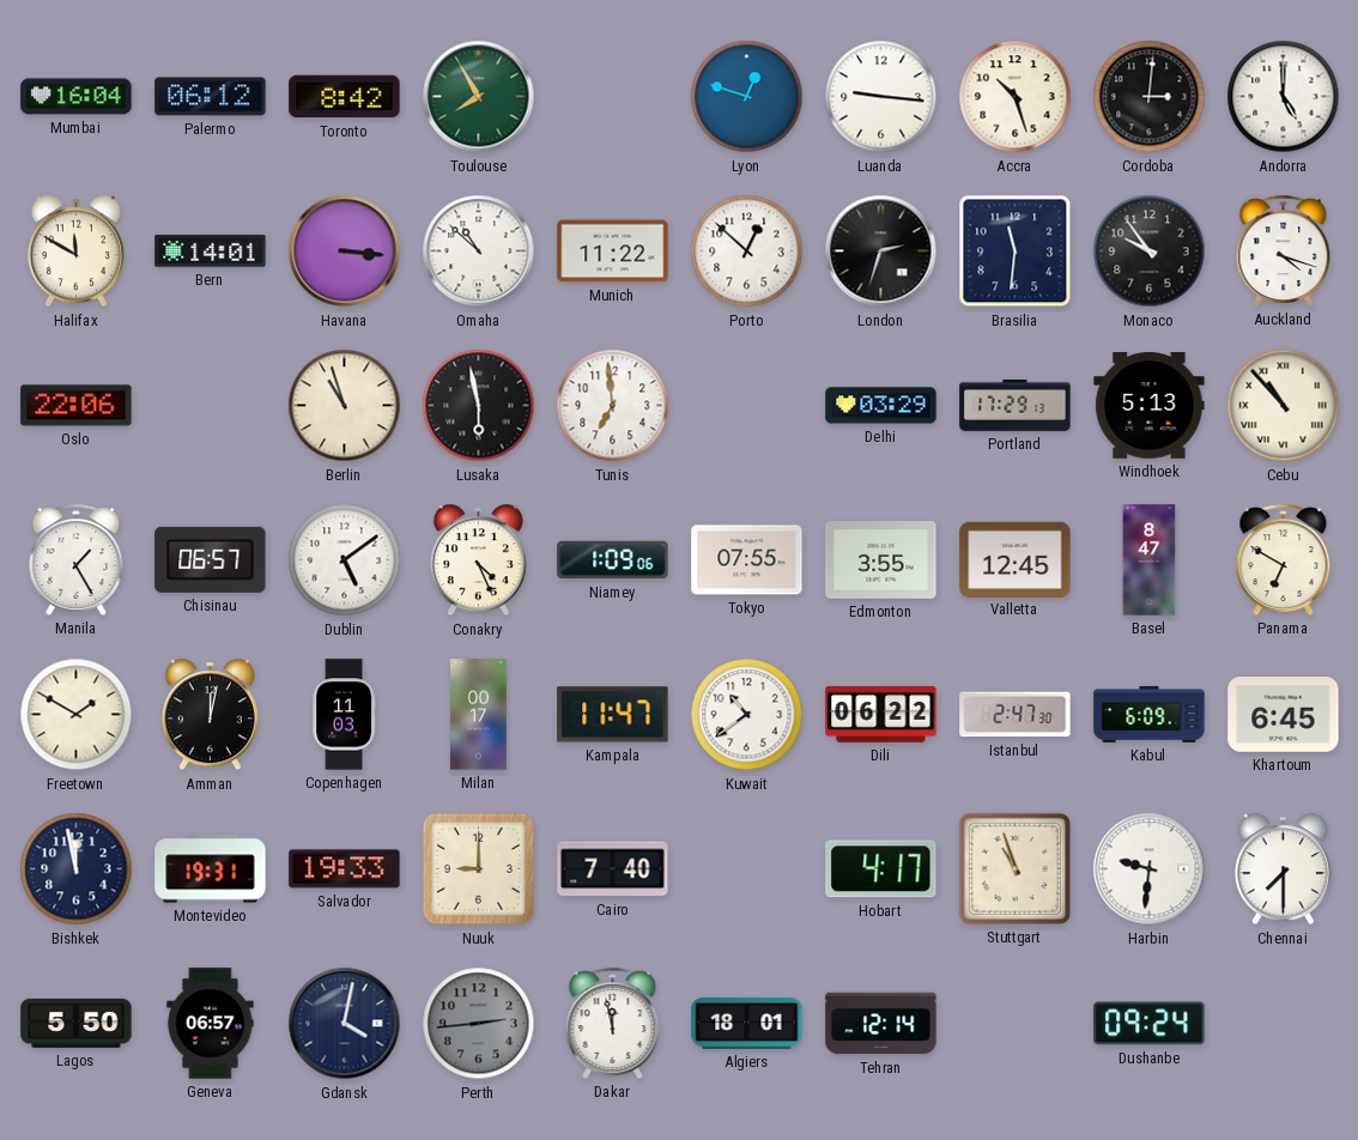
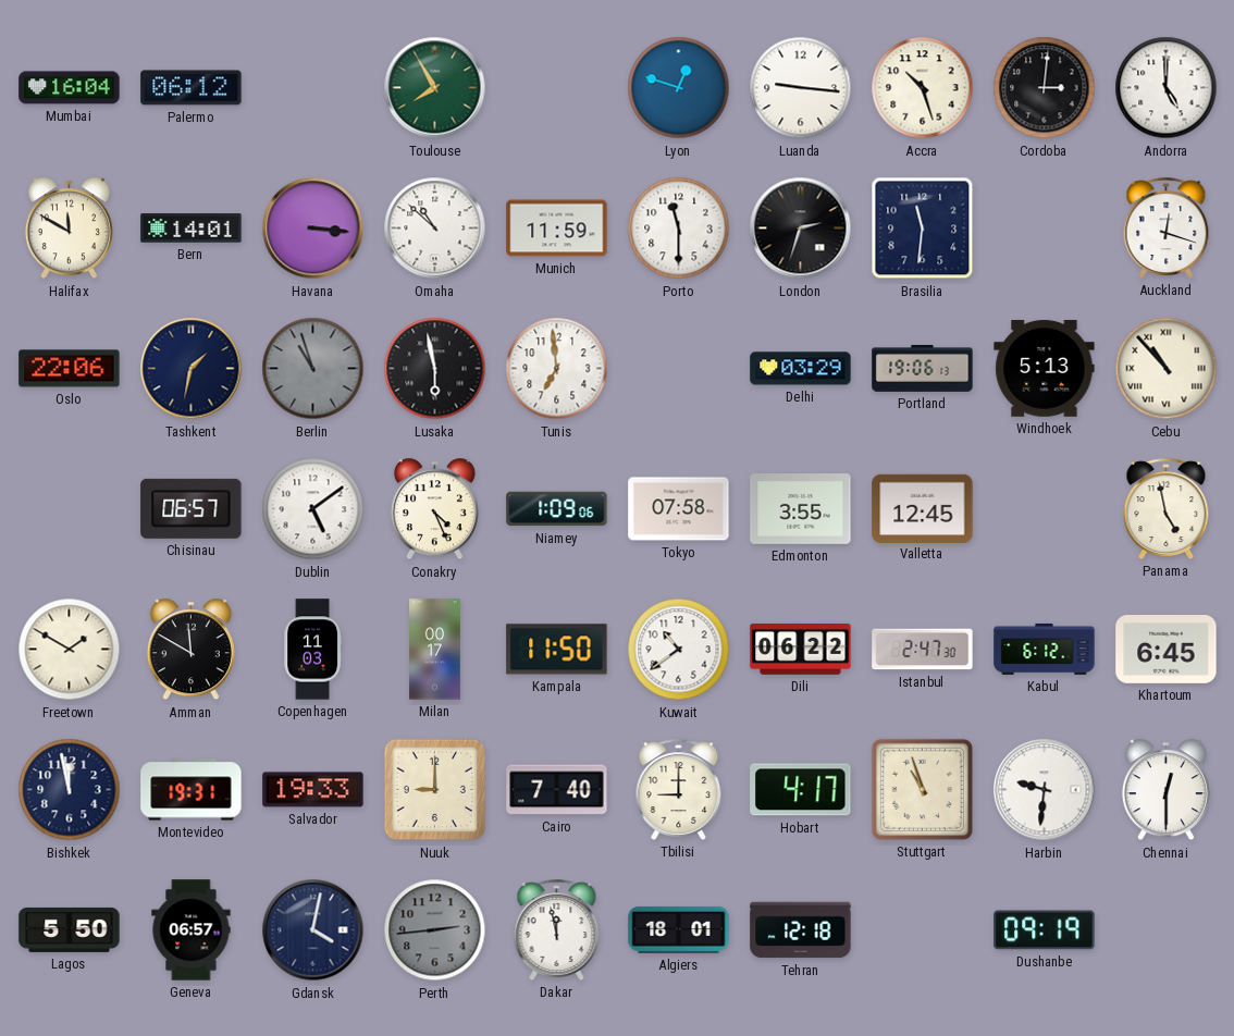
Toronto: 8:42 -> none (345, 97)
Munich: 11:22 -> 11:59 (557, 229)
Porto: 12:52 -> 11:30 (679, 229)
Monaco: 9:54 -> none (1150, 251)
Auckland: 4:18 -> 12:18 (1167, 227)
Tashkent: none -> 1:32 (192, 369)
Berlin dial: cream -> grey (313, 369)
Portland: 17:29 -> 19:06 (923, 369)
Manila: 1:25 -> none (77, 559)
Tokyo: 07:55 -> 07:58 (679, 509)
Basel: 8:47 -> none (1150, 560)
Panama: 6:50 -> 4:58 (1167, 508)
Amman: 12:02 -> 11:50 (190, 650)
Kampala: 11:47 -> 11:50 (557, 650)
Kabul: 6:09 -> 6:12 (1045, 649)
Tbilisi: none -> 9:00 (679, 789)
Chennai: 7:30 -> 12:30 (1165, 790)
Tehran: 12:14 -> 12:18 (801, 930)
Dushanbe: 09:24 -> 09:19 (1045, 930)
